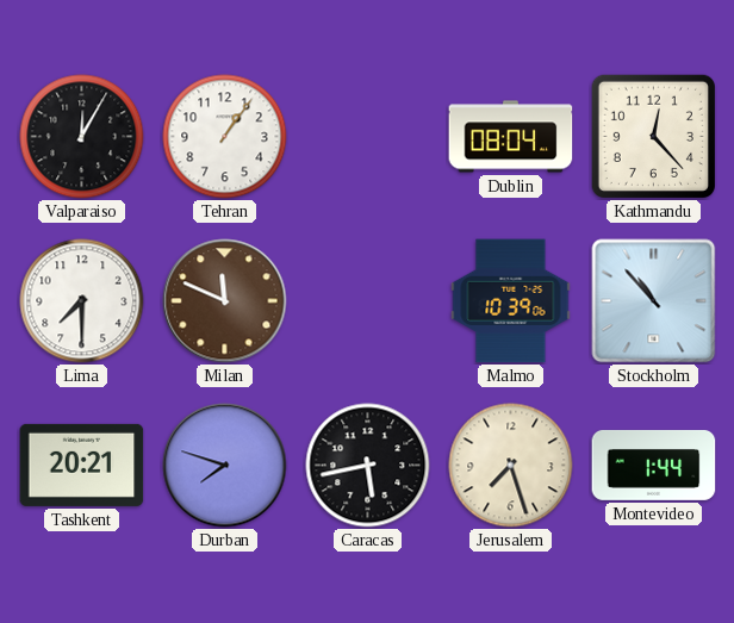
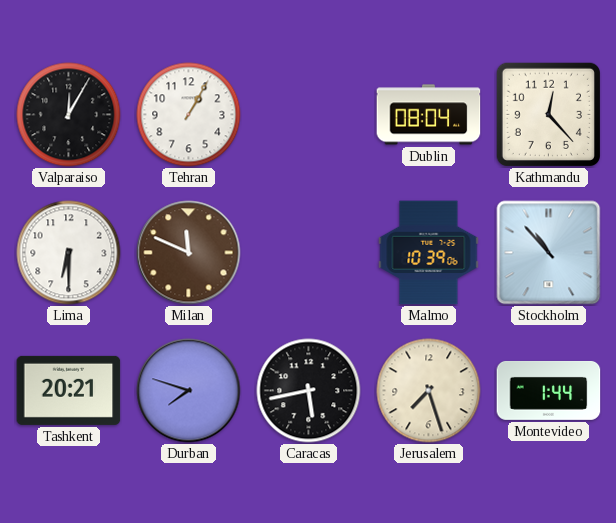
Tehran: 1:06 -> 1:05 (189, 115)
Lima: 7:30 -> 6:30 (69, 253)
